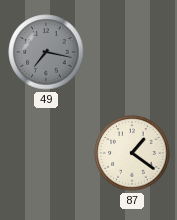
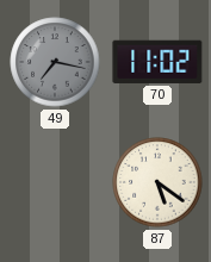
70: none -> 11:02 (157, 62)
87: 1:21 -> 5:21 (157, 182)
